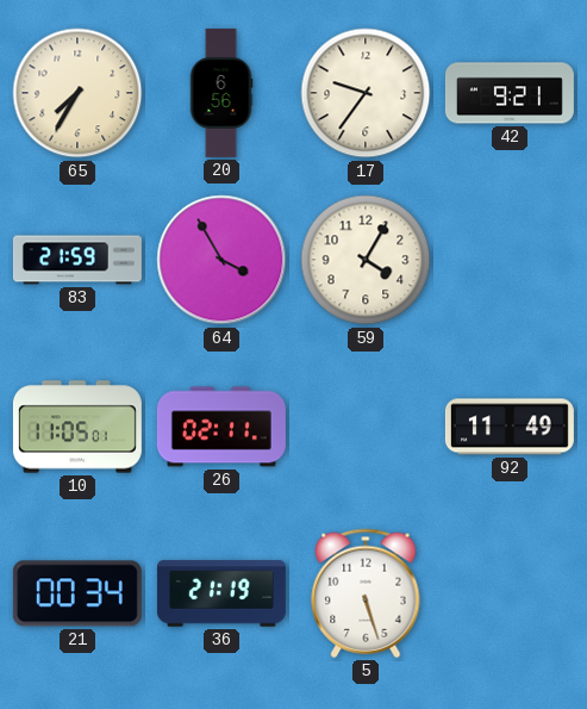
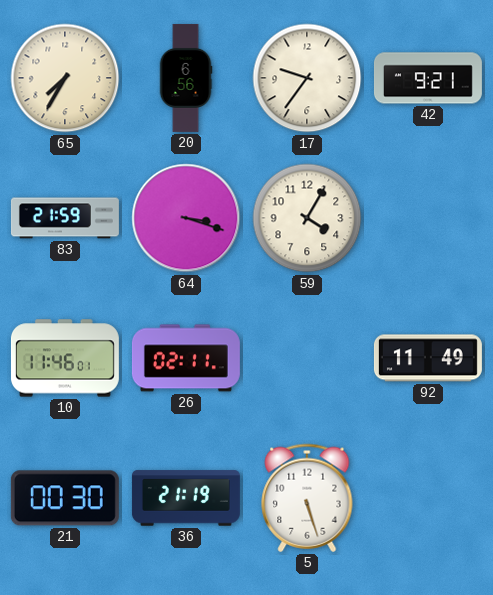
64: 3:55 -> 3:18 (186, 218)
10: 11:05 -> 11:46 (65, 358)
21: 00:34 -> 00:30 (65, 498)
